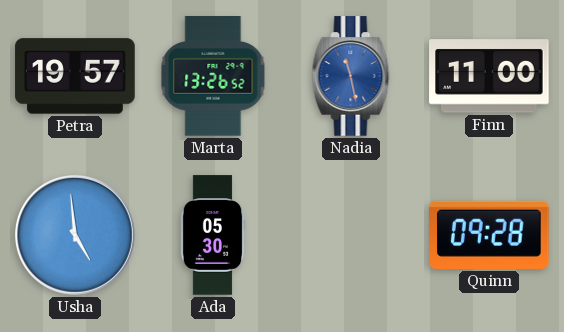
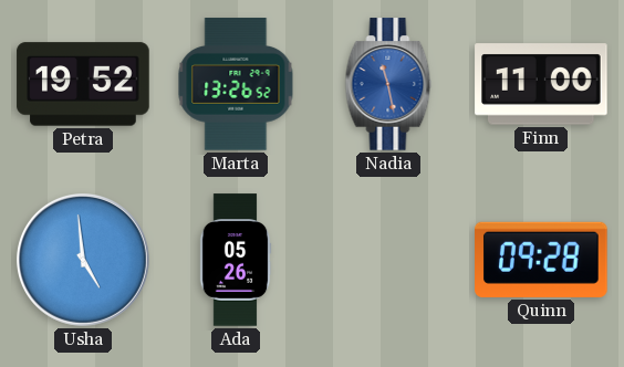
Petra: 19:57 -> 19:52 (83, 84)
Ada: 05:30 -> 05:26 (236, 260)
